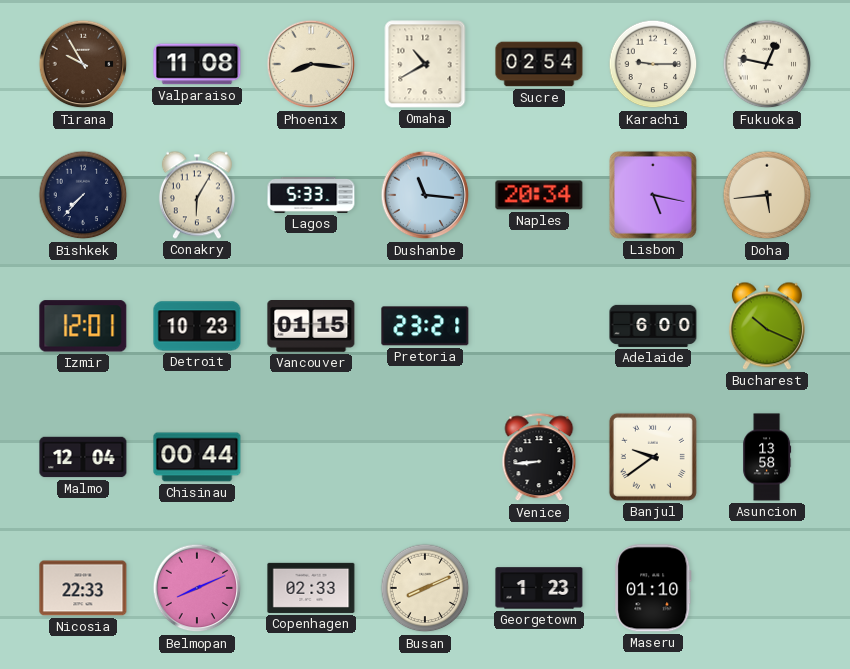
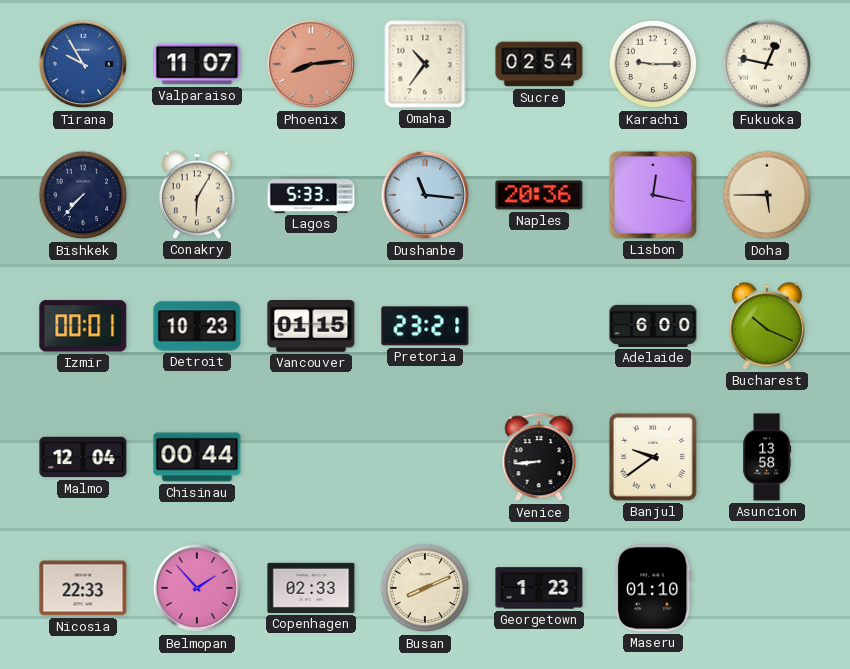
Tirana dial: brown -> blue (83, 64)
Valparaiso: 11:08 -> 11:07 (197, 64)
Phoenix: 8:16 -> 8:14 (311, 64)
Phoenix dial: cream -> salmon (311, 64)
Omaha: 10:40 -> 10:36 (425, 64)
Naples: 20:34 -> 20:36 (539, 195)
Lisbon: 5:17 -> 12:17 (653, 195)
Doha: 5:44 -> 5:45 (767, 195)
Izmir: 12:01 -> 00:01 (83, 326)
Belmopan: 8:11 -> 1:53 (197, 588)
